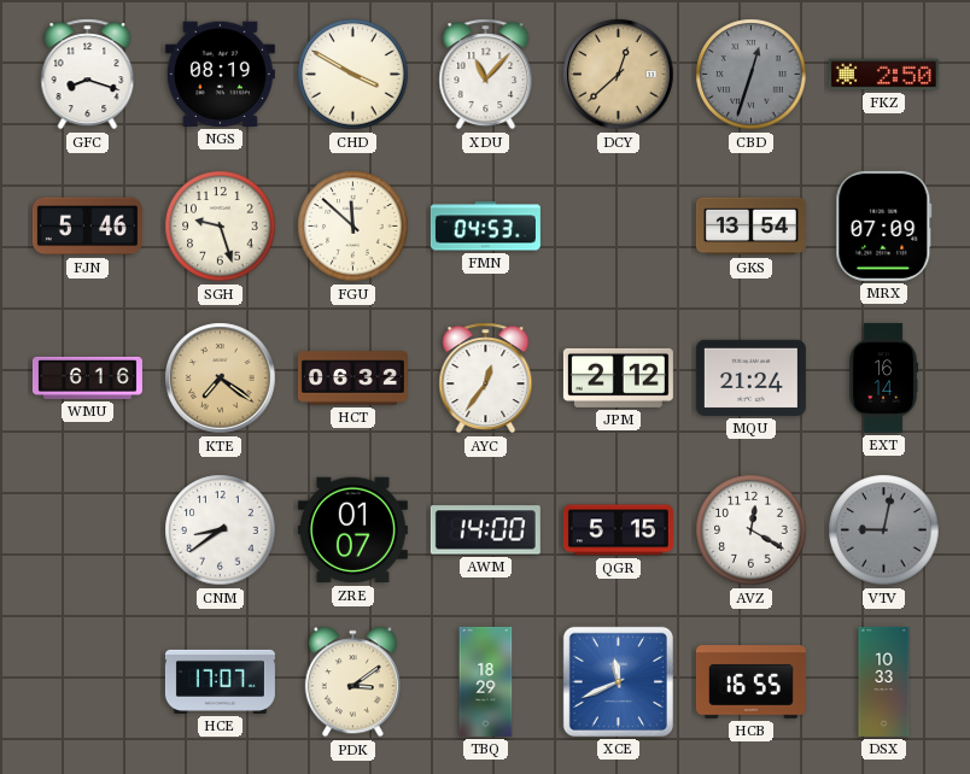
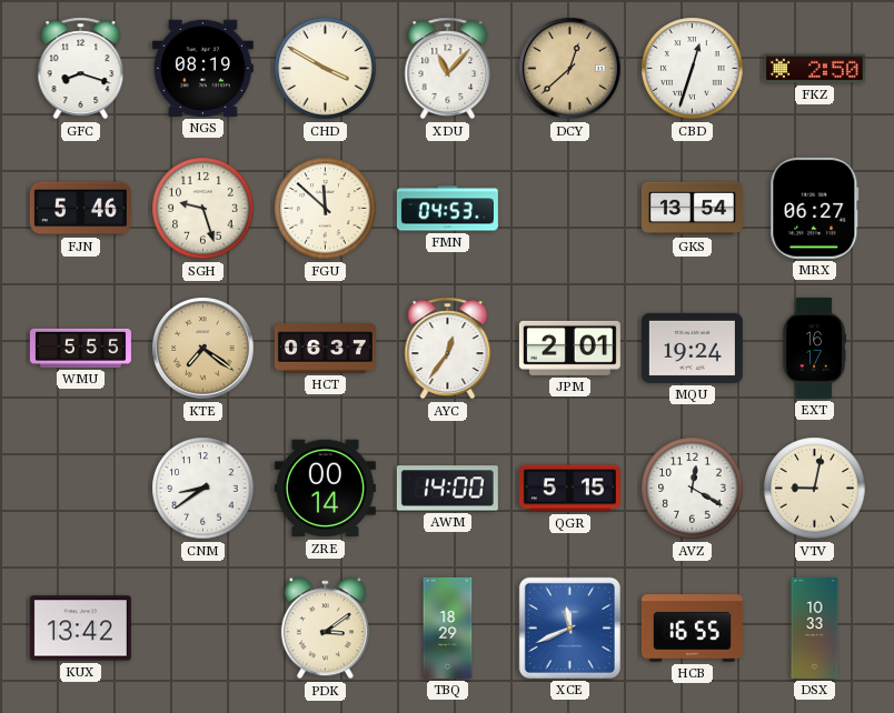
CBD dial: grey -> white (693, 69)
MRX: 07:09 -> 06:27 (815, 208)
WMU: 6:16 -> 5:55 (80, 348)
HCT: 06:32 -> 06:37 (325, 349)
JPM: 2:12 -> 2:01 (569, 348)
MQU: 21:24 -> 19:24 (692, 348)
EXT: 16:14 -> 16:17 (814, 348)
ZRE: 01:07 -> 00:14 (325, 489)
VTV dial: grey -> cream (815, 489)
KUX: none -> 13:42 (80, 629)
HCE: 17:07 -> none (220, 681)
